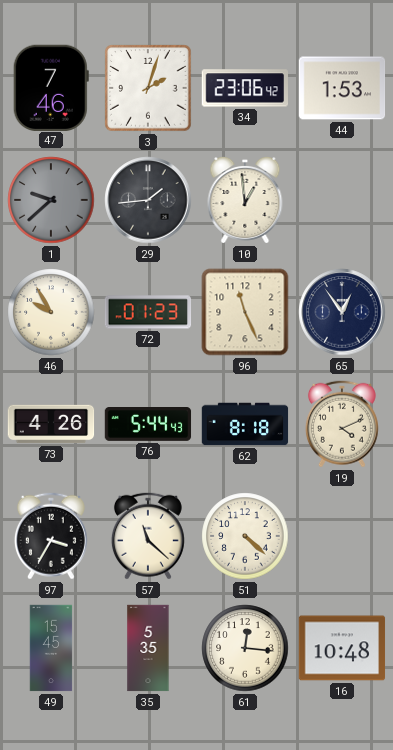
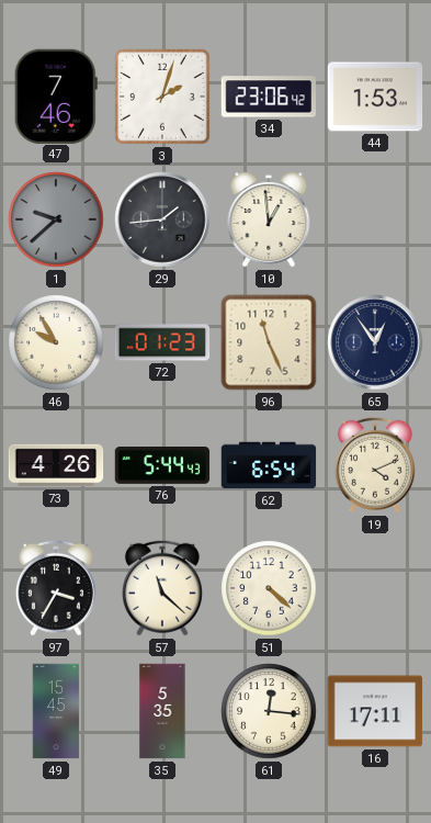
62: 8:18 -> 6:54 (269, 465)
16: 10:48 -> 17:11 (375, 711)
